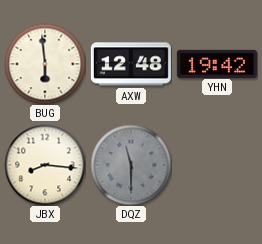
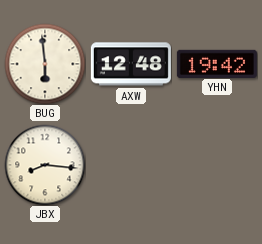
DQZ: 11:30 -> none (131, 165)
